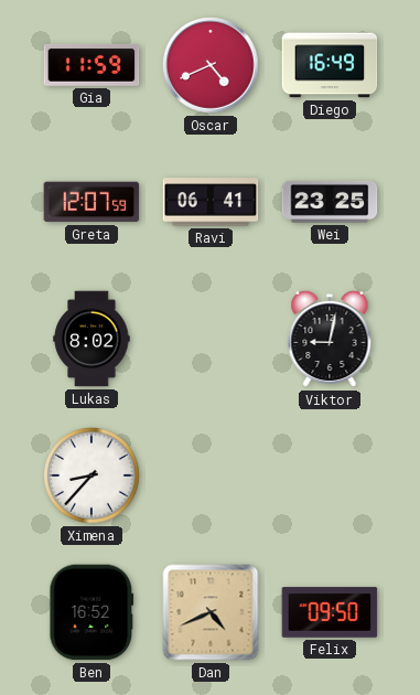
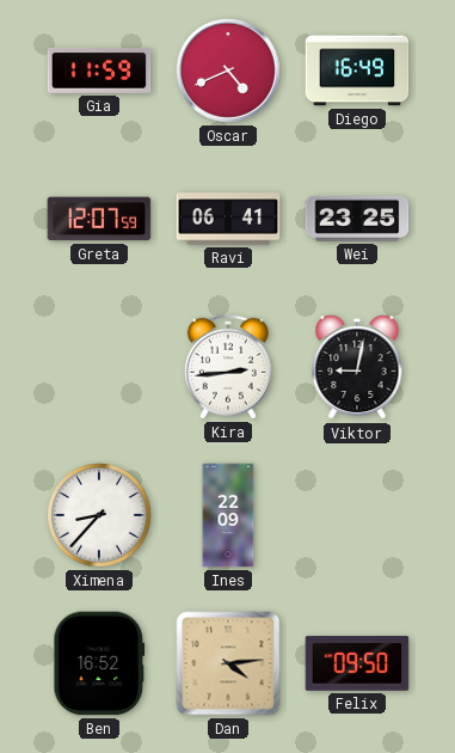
Lukas: 8:02 -> none (91, 339)
Kira: none -> 2:44 (228, 367)
Ines: none -> 22:09 (228, 515)
Dan: 4:41 -> 4:14 (228, 663)
